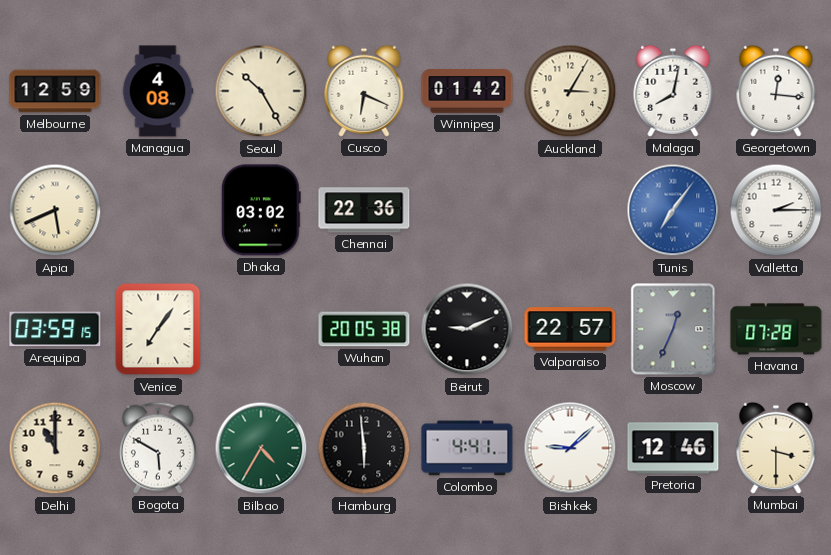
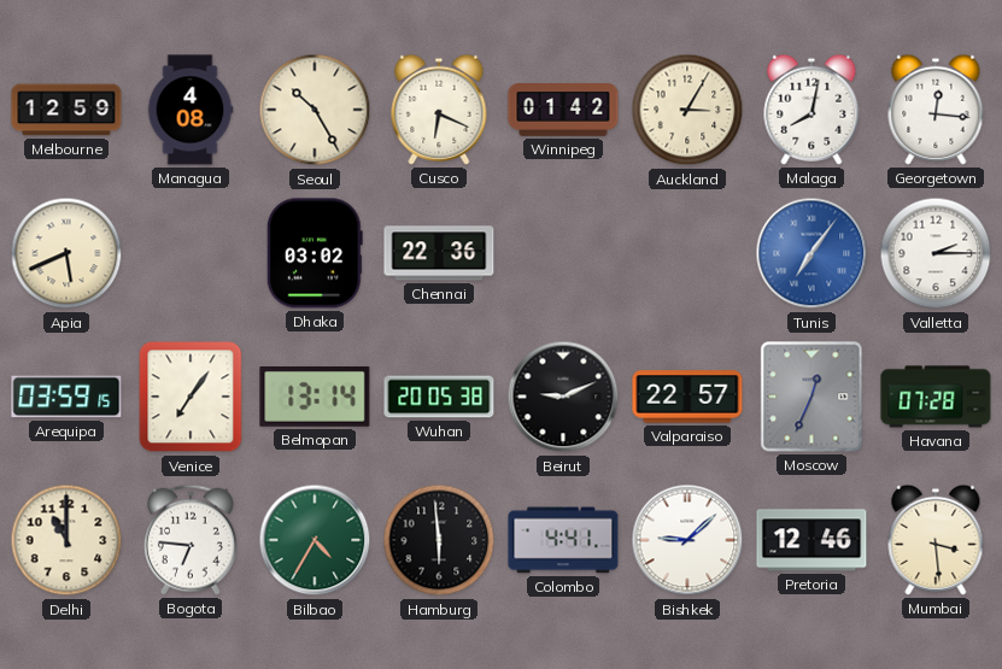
Belmopan: none -> 13:14 (315, 398)
Bogota: 5:50 -> 6:46 (191, 540)
Mumbai: 3:30 -> 3:29 (936, 540)
